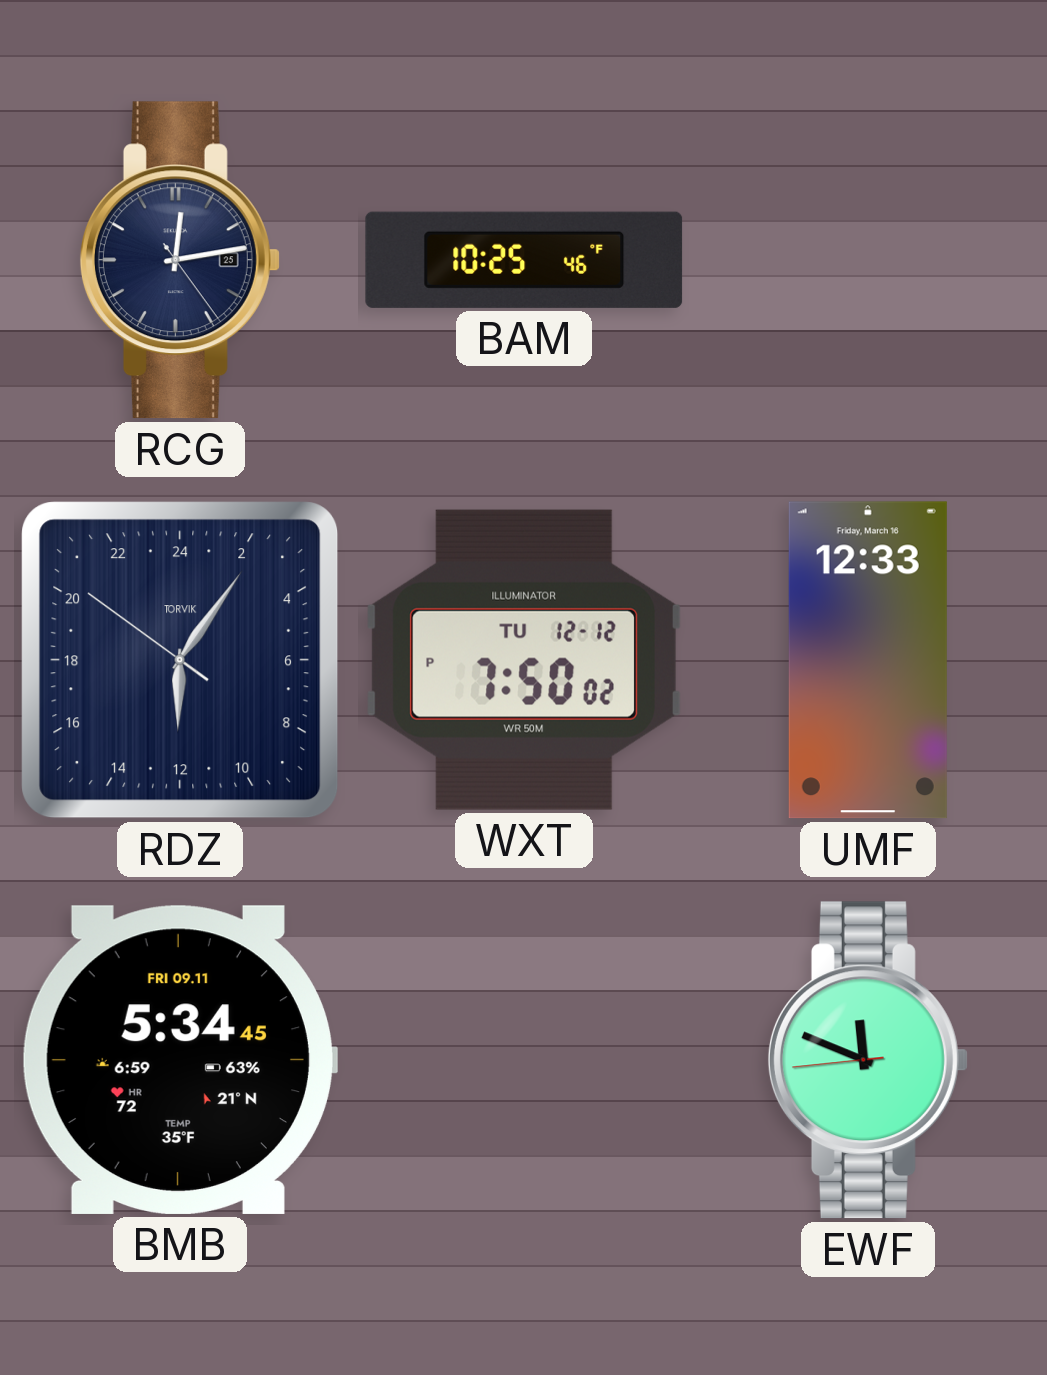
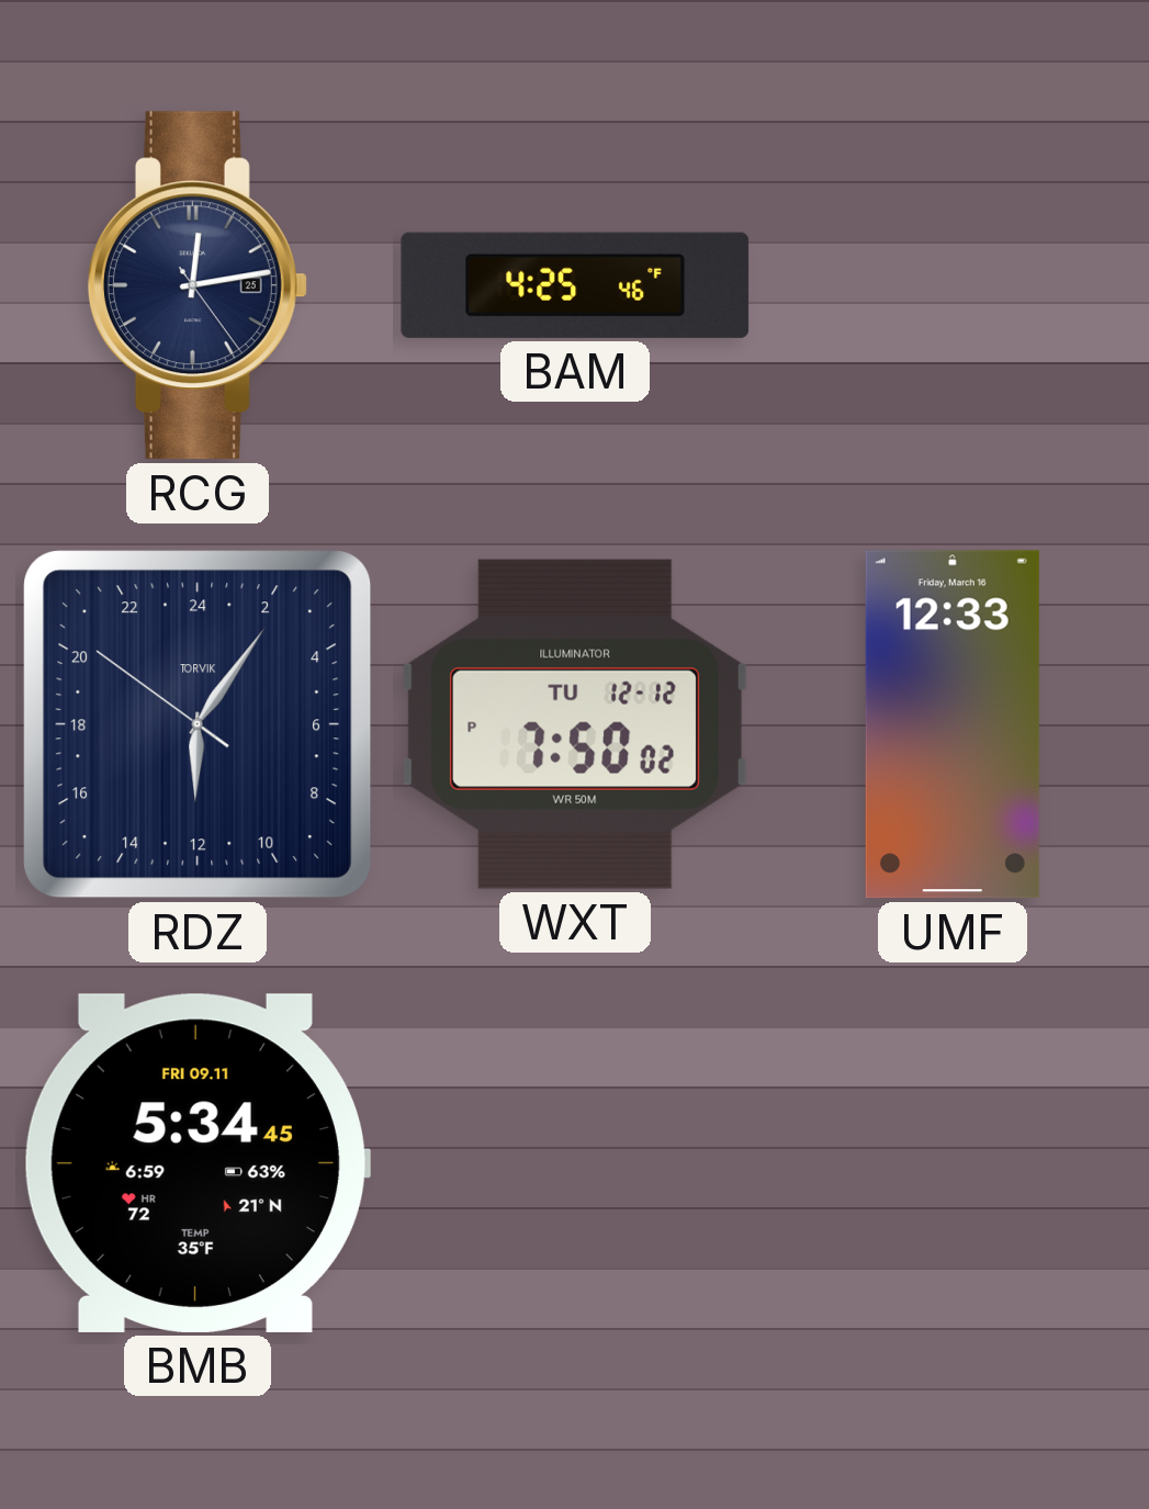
BAM: 10:25 -> 4:25 (575, 285)
EWF: 11:48 -> none (868, 1060)
